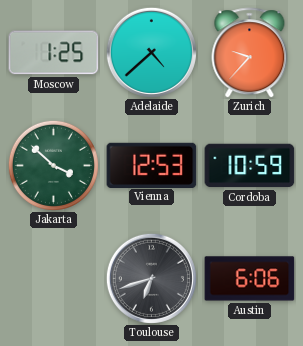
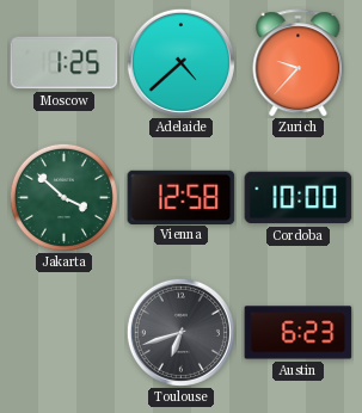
Vienna: 12:53 -> 12:58 (182, 197)
Cordoba: 10:59 -> 10:00 (299, 198)
Austin: 6:06 -> 6:23 (299, 333)
